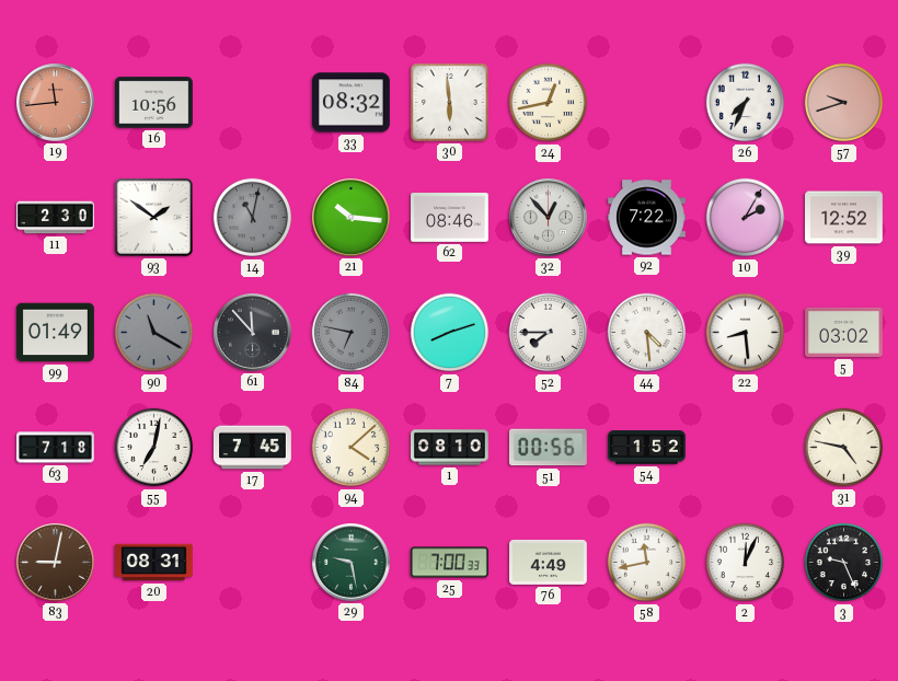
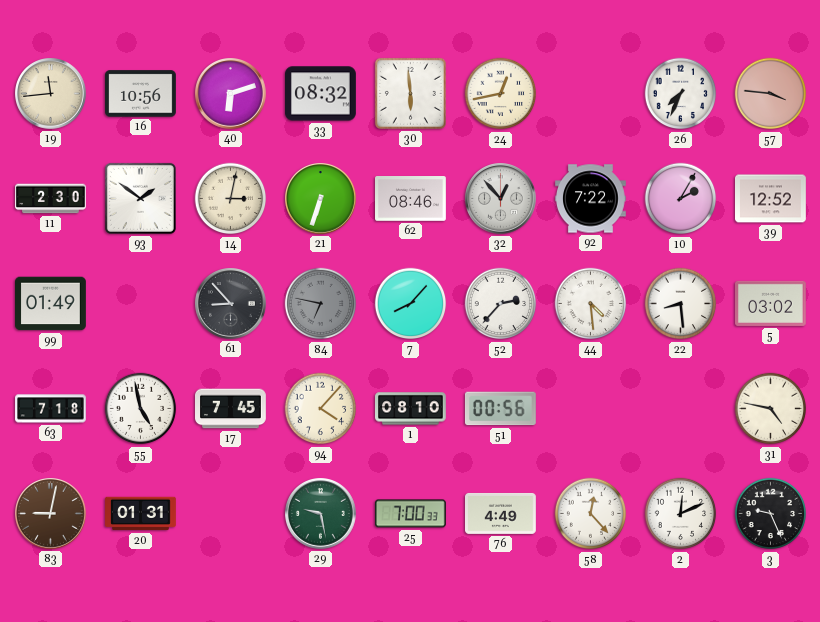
19 dial: salmon -> cream (51, 94)
40: none -> 6:12 (231, 94)
57: 9:42 -> 3:46 (771, 94)
14: 11:02 -> 3:02 (231, 199)
14 dial: grey -> cream (231, 199)
21: 10:16 -> 6:33 (321, 199)
90: 11:20 -> none (154, 333)
61: 11:53 -> 8:53 (231, 304)
7: 8:12 -> 8:07 (411, 304)
52: 7:45 -> 2:37 (501, 304)
55: 7:02 -> 4:58 (141, 409)
94: 4:08 -> 4:07 (321, 409)
54: 1:52 -> none (647, 448)
20: 08:31 -> 01:31 (141, 514)
58: 11:43 -> 12:23 (591, 514)
2: 12:04 -> 12:11 (681, 514)
